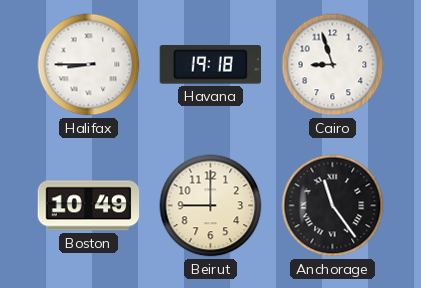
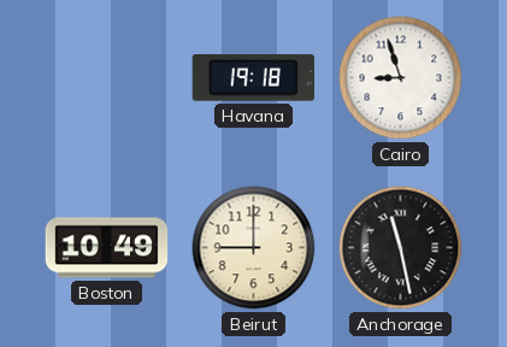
Halifax: 8:45 -> none (89, 65)
Anchorage: 11:24 -> 11:28 (401, 248)
